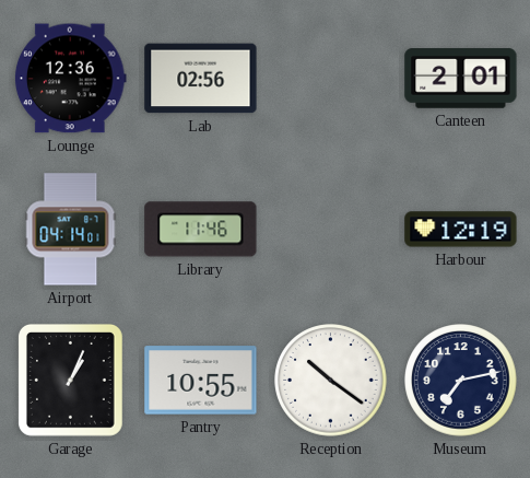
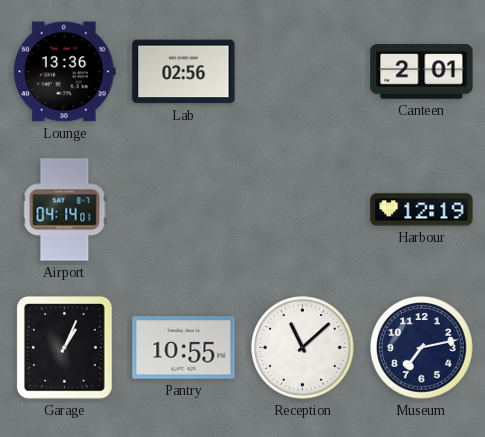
Lounge: 12:36 -> 13:36 (64, 72)
Library: 11:46 -> none (201, 230)
Reception: 10:21 -> 11:08 (303, 348)
